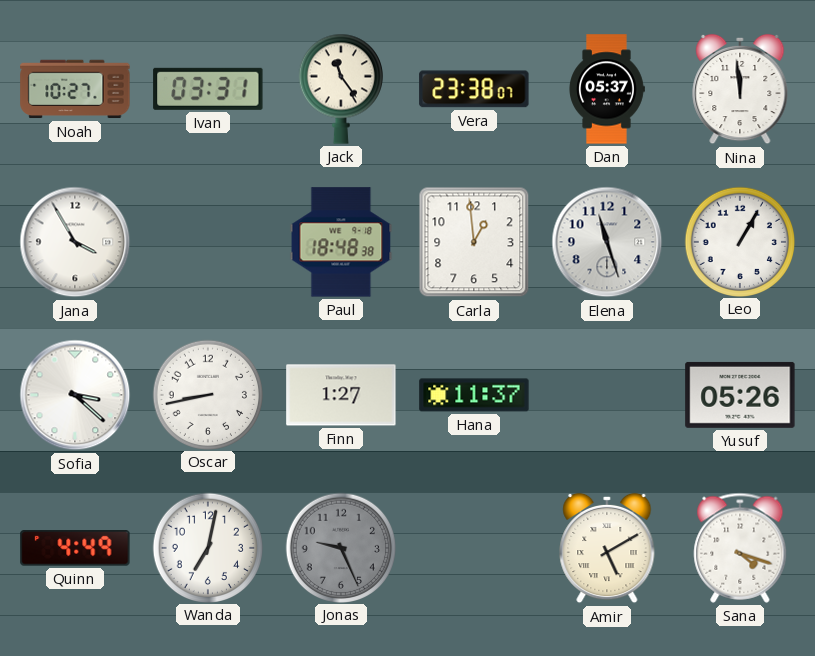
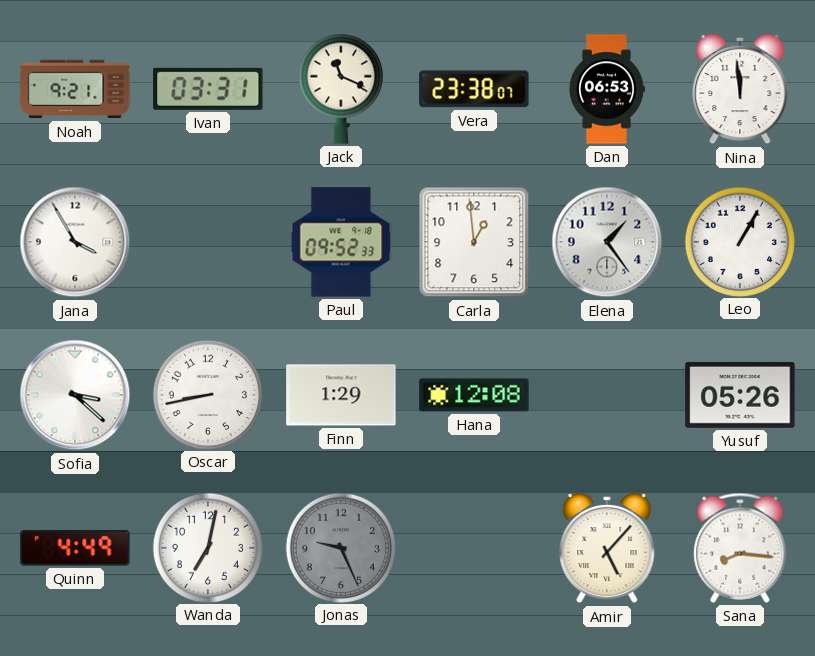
Noah: 10:27 -> 9:21 (75, 89)
Jack: 11:24 -> 11:19 (341, 89)
Dan: 05:37 -> 06:53 (607, 89)
Paul: 18:48 -> 09:52 (341, 242)
Elena: 11:27 -> 1:24 (607, 242)
Finn: 1:27 -> 1:29 (341, 395)
Hana: 11:37 -> 12:08 (474, 395)
Amir: 5:10 -> 5:07 (607, 548)
Sana: 4:18 -> 8:16 (740, 548)
